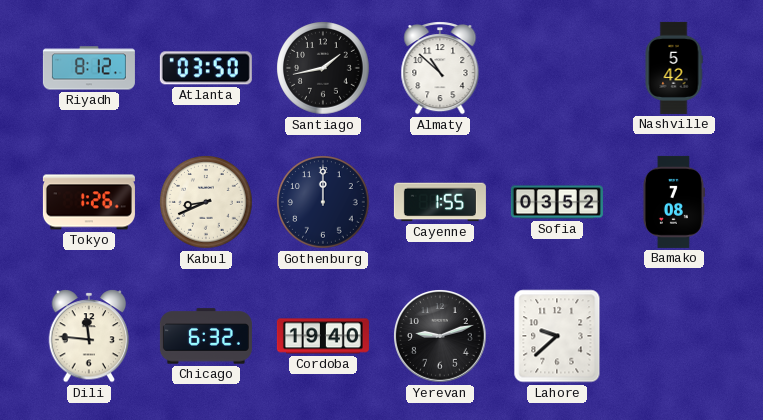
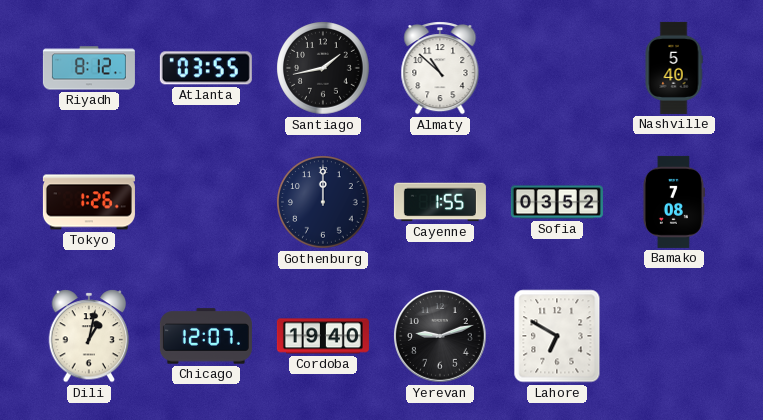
Atlanta: 03:50 -> 03:55 (206, 68)
Nashville: 5:42 -> 5:40 (674, 68)
Kabul: 8:41 -> none (206, 202)
Dili: 11:46 -> 1:02 (89, 336)
Chicago: 6:32 -> 12:07 (206, 336)
Lahore: 9:38 -> 6:50 (557, 336)
